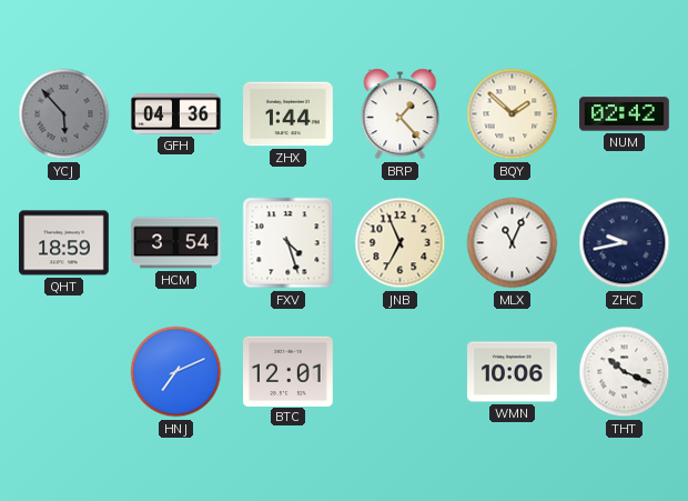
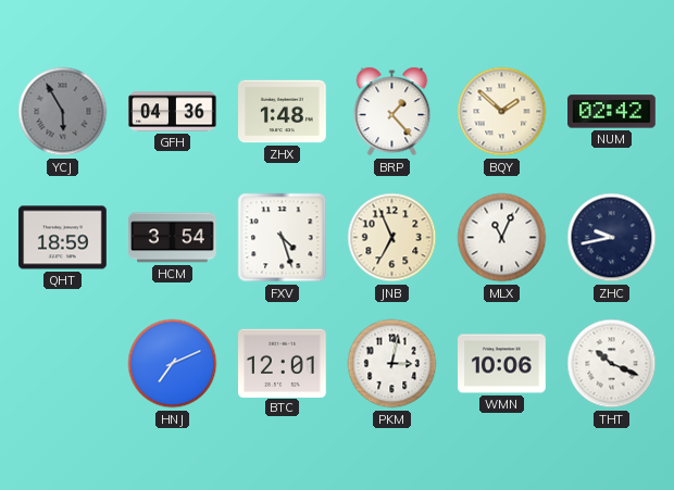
YCJ: 5:53 -> 5:55 (63, 112)
ZHX: 1:44 -> 1:48 (283, 112)
PKM: none -> 3:02 (392, 364)
